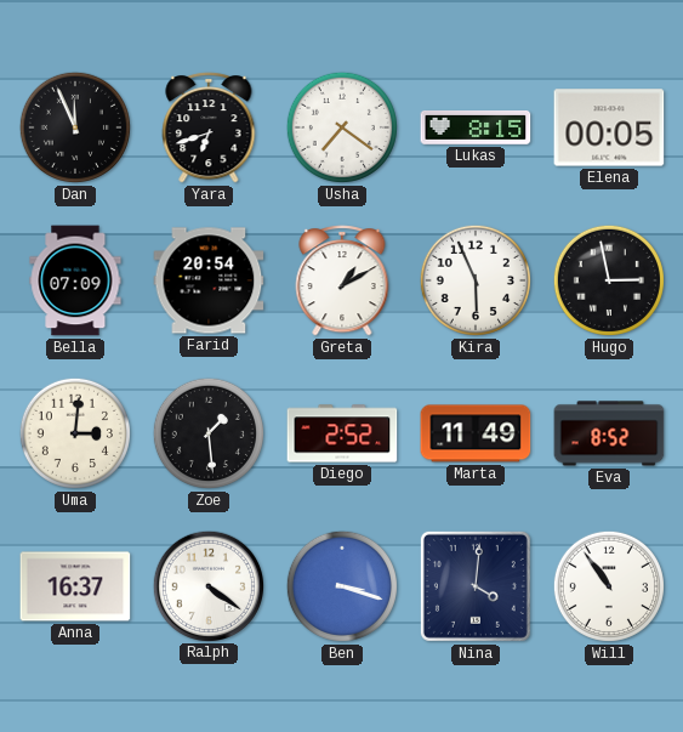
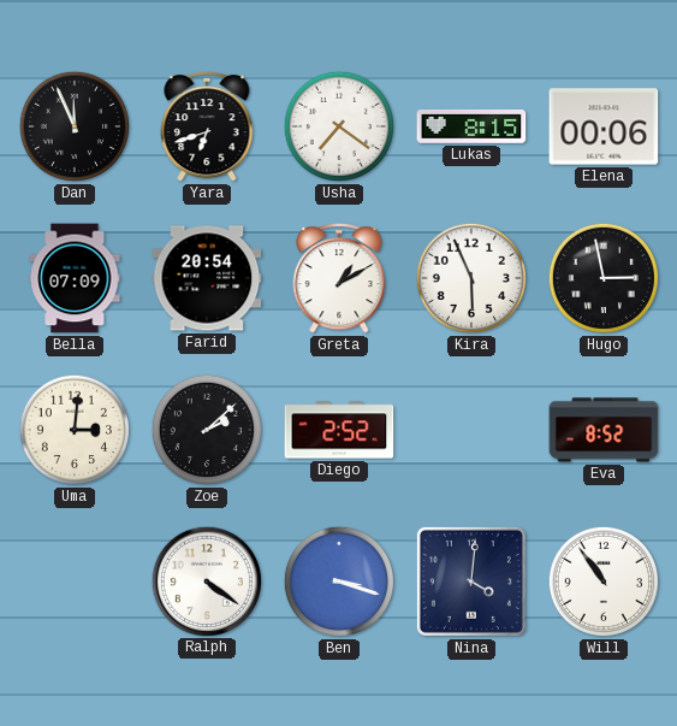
Elena: 00:05 -> 00:06 (604, 126)
Zoe: 1:29 -> 2:08 (207, 430)
Marta: 11:49 -> none (476, 433)
Anna: 16:37 -> none (75, 586)
